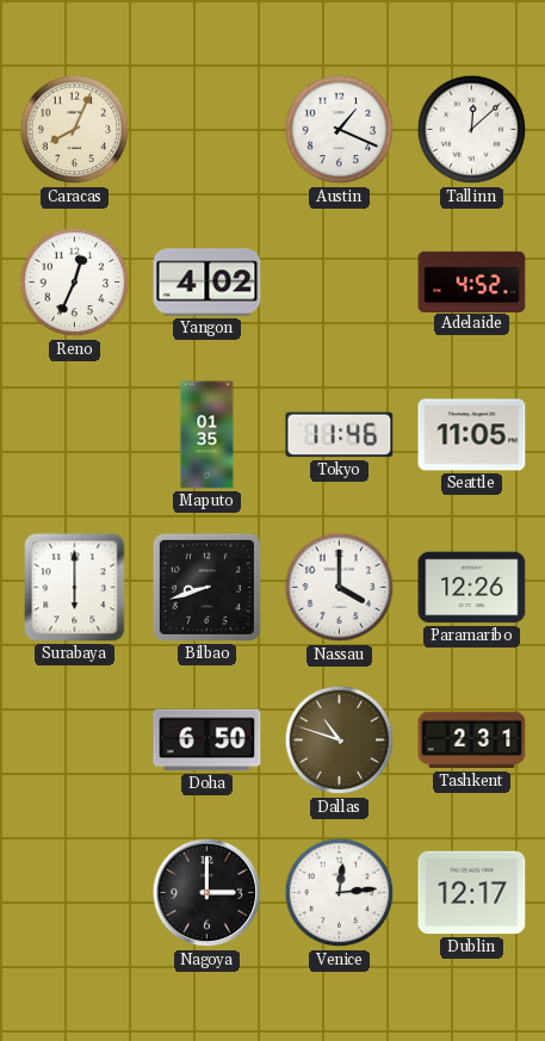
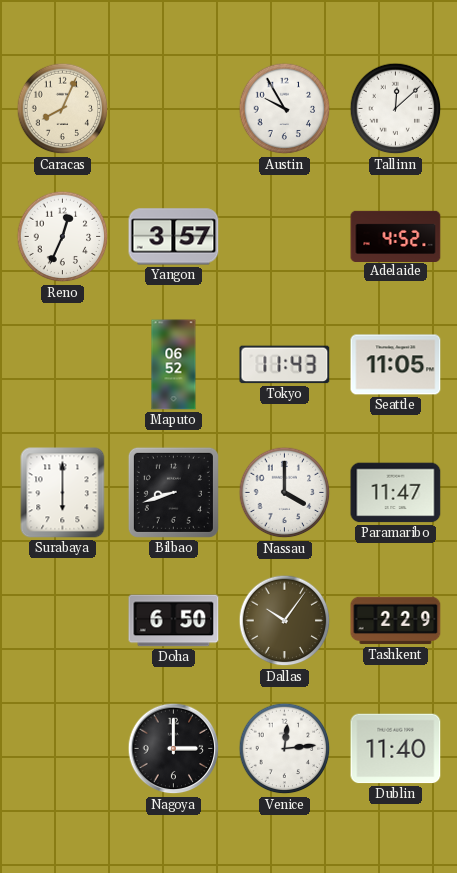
Austin: 1:19 -> 9:55 (285, 109)
Yangon: 4:02 -> 3:57 (174, 237)
Maputo: 01:35 -> 06:52 (174, 365)
Tokyo: 11:46 -> 11:43 (285, 365)
Paramaribo: 12:26 -> 11:47 (396, 493)
Dallas: 10:48 -> 10:06 (285, 621)
Tashkent: 2:31 -> 2:29 (396, 621)
Dublin: 12:17 -> 11:40 (396, 749)
